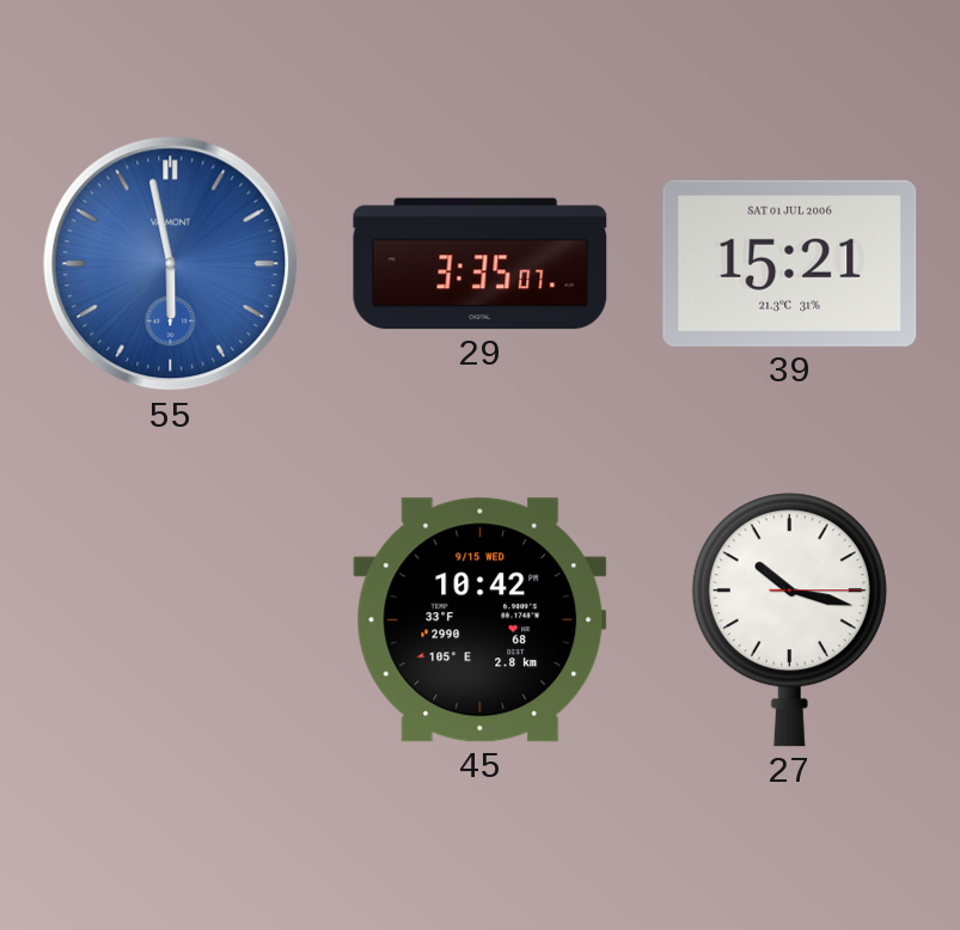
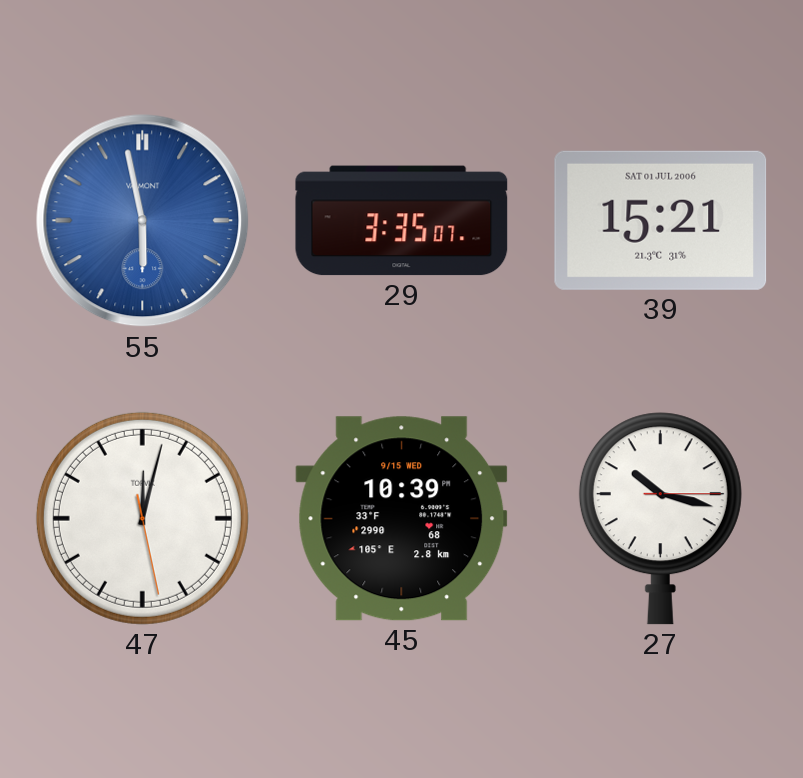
47: none -> 12:02 (142, 518)
45: 10:42 -> 10:39 (402, 519)
